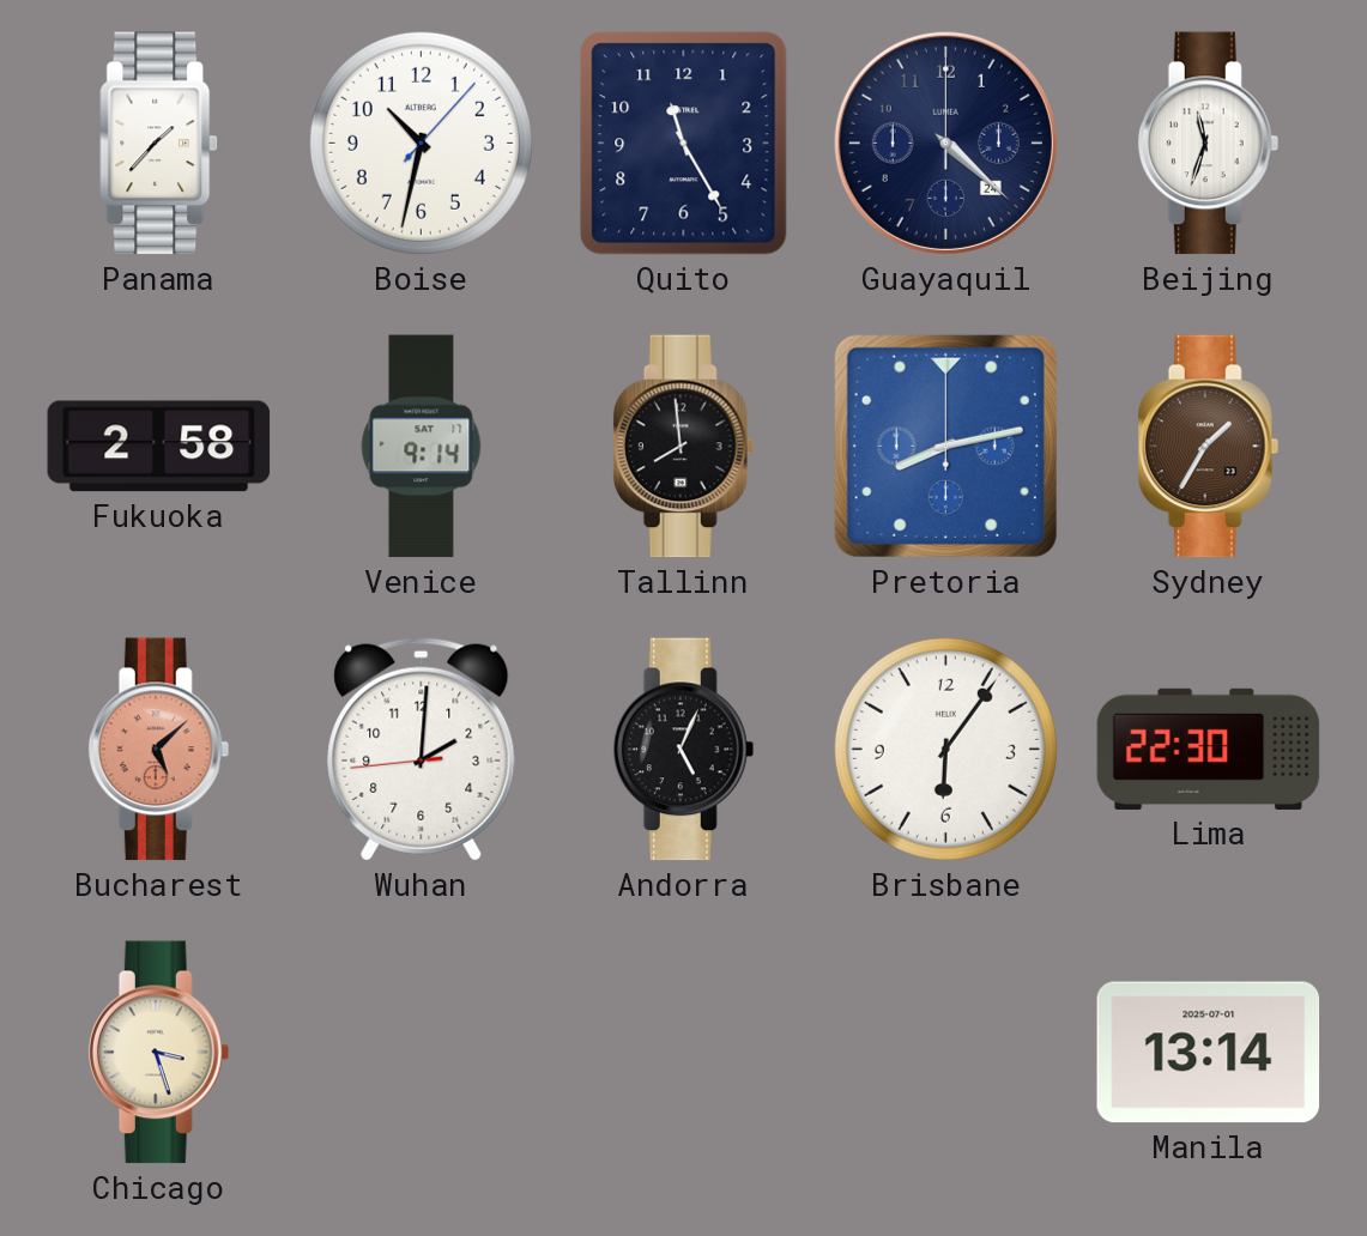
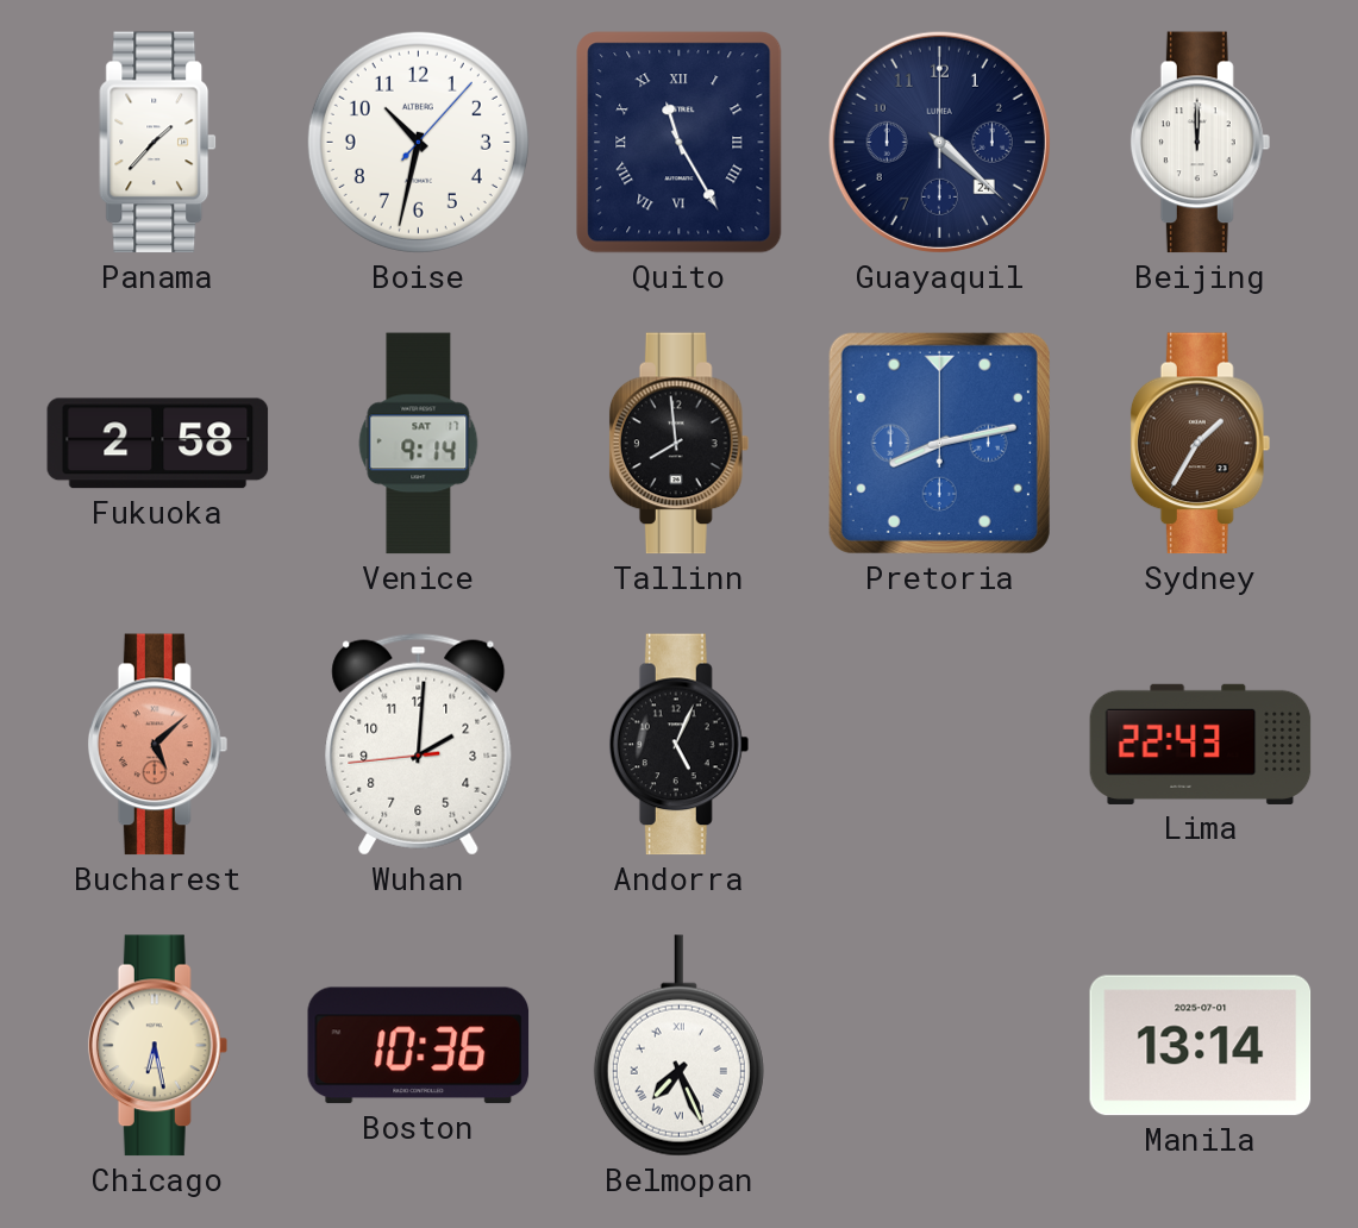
Quito numerals: Arabic -> Roman (680, 143)
Beijing: 11:33 -> 12:00 (1201, 143)
Brisbane: 6:06 -> none (945, 749)
Lima: 22:30 -> 22:43 (1201, 744)
Chicago: 3:27 -> 6:28 (158, 1046)
Boston: none -> 10:36 (419, 1046)
Belmopan: none -> 7:26 (678, 1046)
